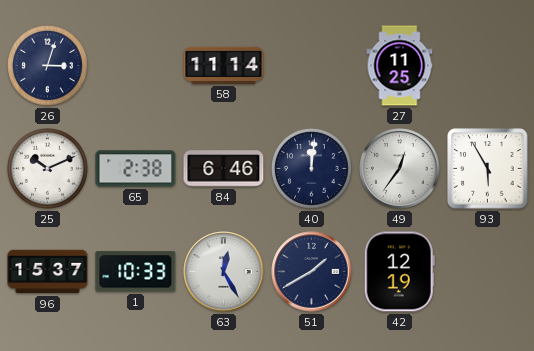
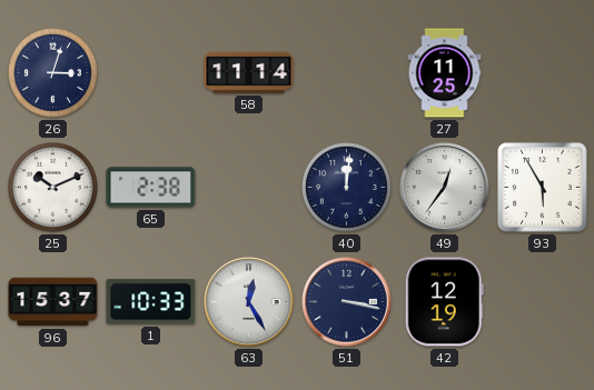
84: 6:46 -> none (224, 169)
51: 1:40 -> 3:17 (347, 302)
